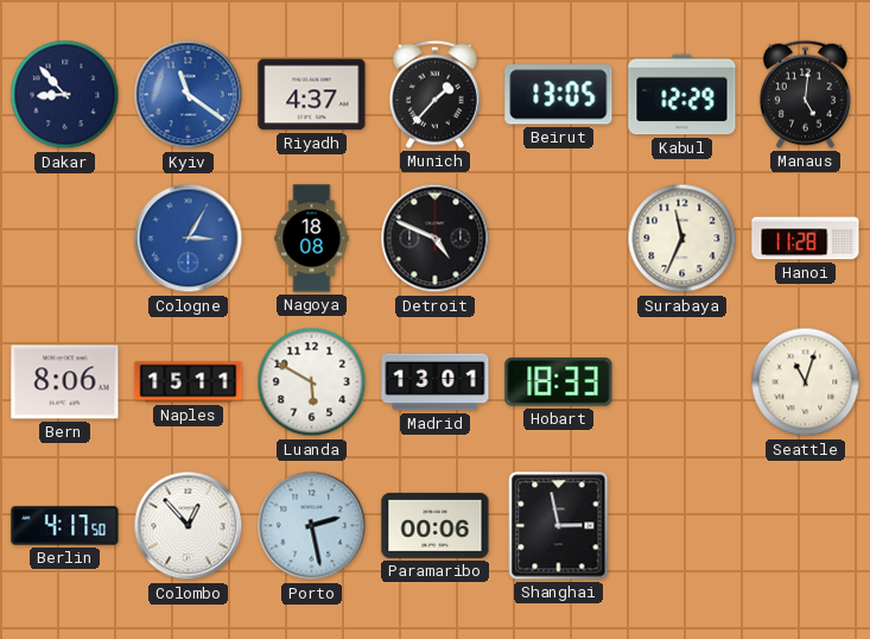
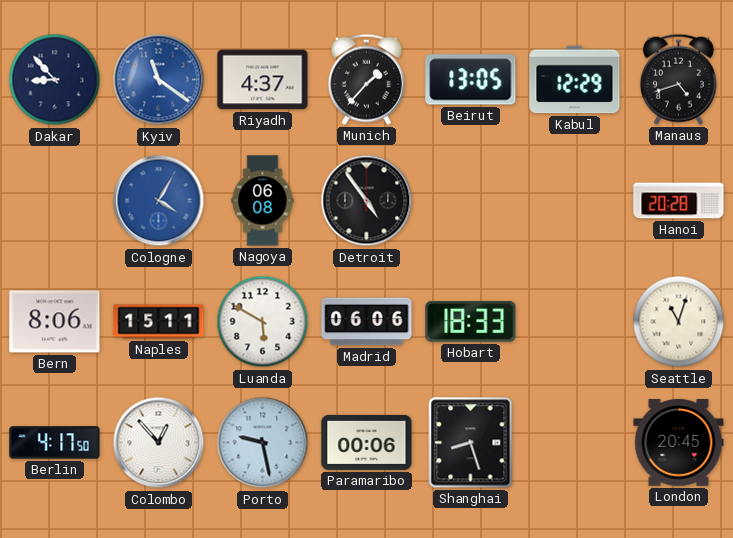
Manaus: 5:01 -> 4:42 (678, 79)
Cologne: 3:05 -> 4:05 (159, 201)
Nagoya: 18:08 -> 06:08 (263, 201)
Detroit: 4:49 -> 4:54 (367, 201)
Surabaya: 11:34 -> none (682, 239)
Hanoi: 11:28 -> 20:28 (679, 201)
Madrid: 13:01 -> 06:06 (367, 322)
Porto: 2:28 -> 9:28 (263, 443)
Shanghai: 2:58 -> 8:27 (471, 443)
London: none -> 20:45 (679, 443)
